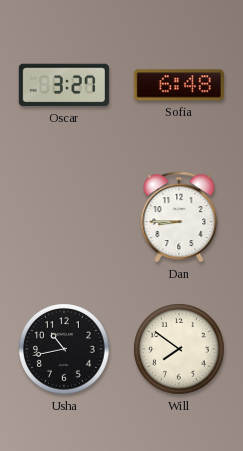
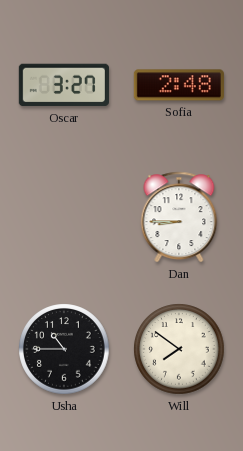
Sofia: 6:48 -> 2:48 (179, 85)
Usha: 10:43 -> 10:45 (64, 349)
